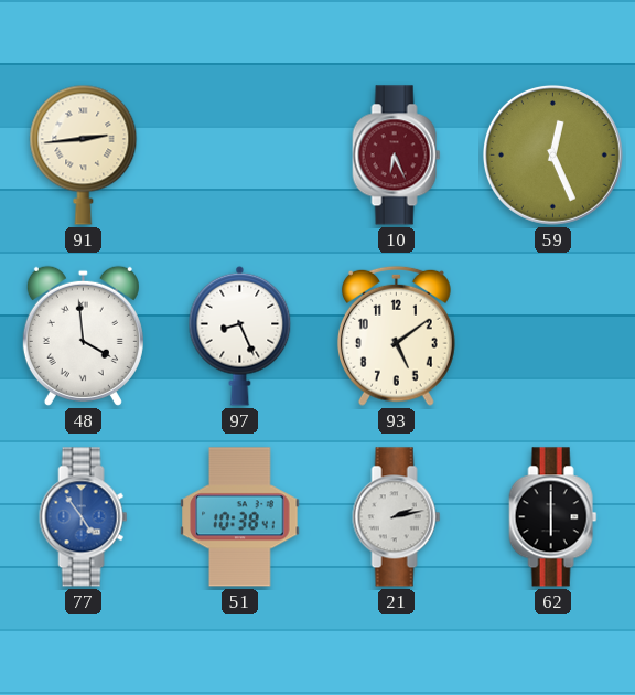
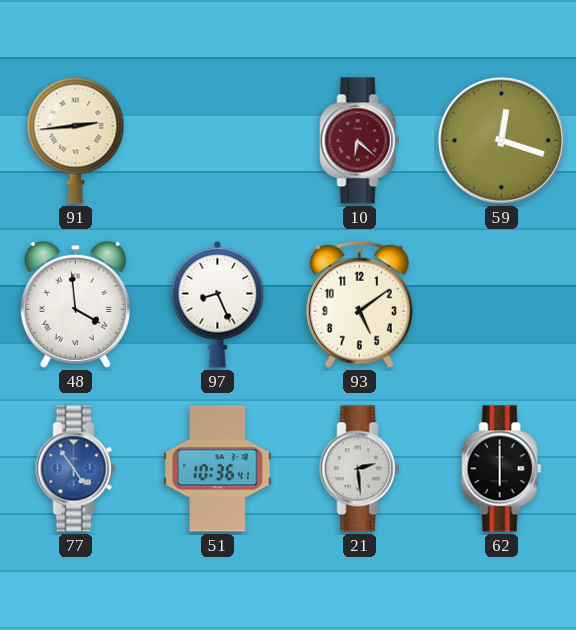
10: 6:26 -> 6:22 (360, 141)
59: 12:26 -> 12:18 (501, 140)
51: 10:38 -> 10:36 (218, 469)
21: 2:13 -> 2:29 (360, 469)
